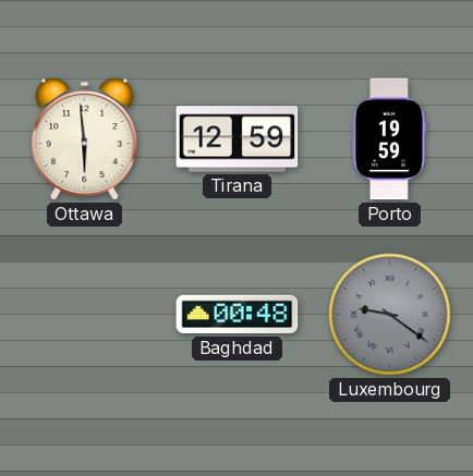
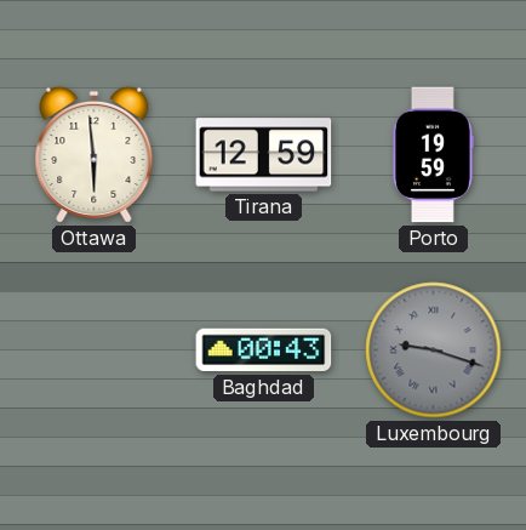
Baghdad: 00:48 -> 00:43 (264, 351)
Luxembourg: 9:21 -> 9:18 (434, 351)
